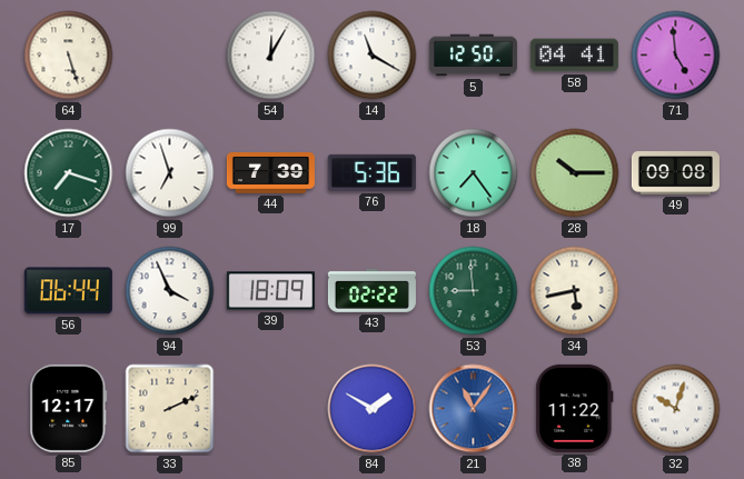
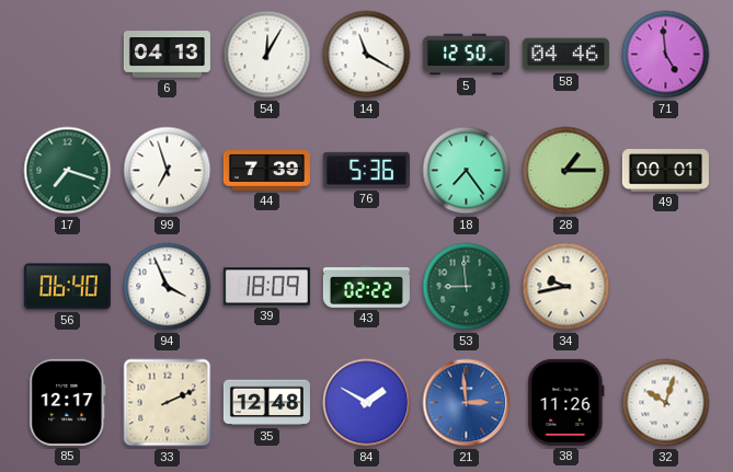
64: 5:27 -> none (69, 56)
6: none -> 04:13 (167, 55)
58: 04:41 -> 04:46 (565, 55)
28: 10:15 -> 1:15 (566, 171)
49: 09:08 -> 00:01 (665, 171)
56: 06:44 -> 06:40 (67, 287)
34: 5:43 -> 9:43 (566, 287)
35: none -> 12:48 (266, 403)
21: 11:06 -> 2:59 (467, 403)
38: 11:22 -> 11:26 (566, 402)
